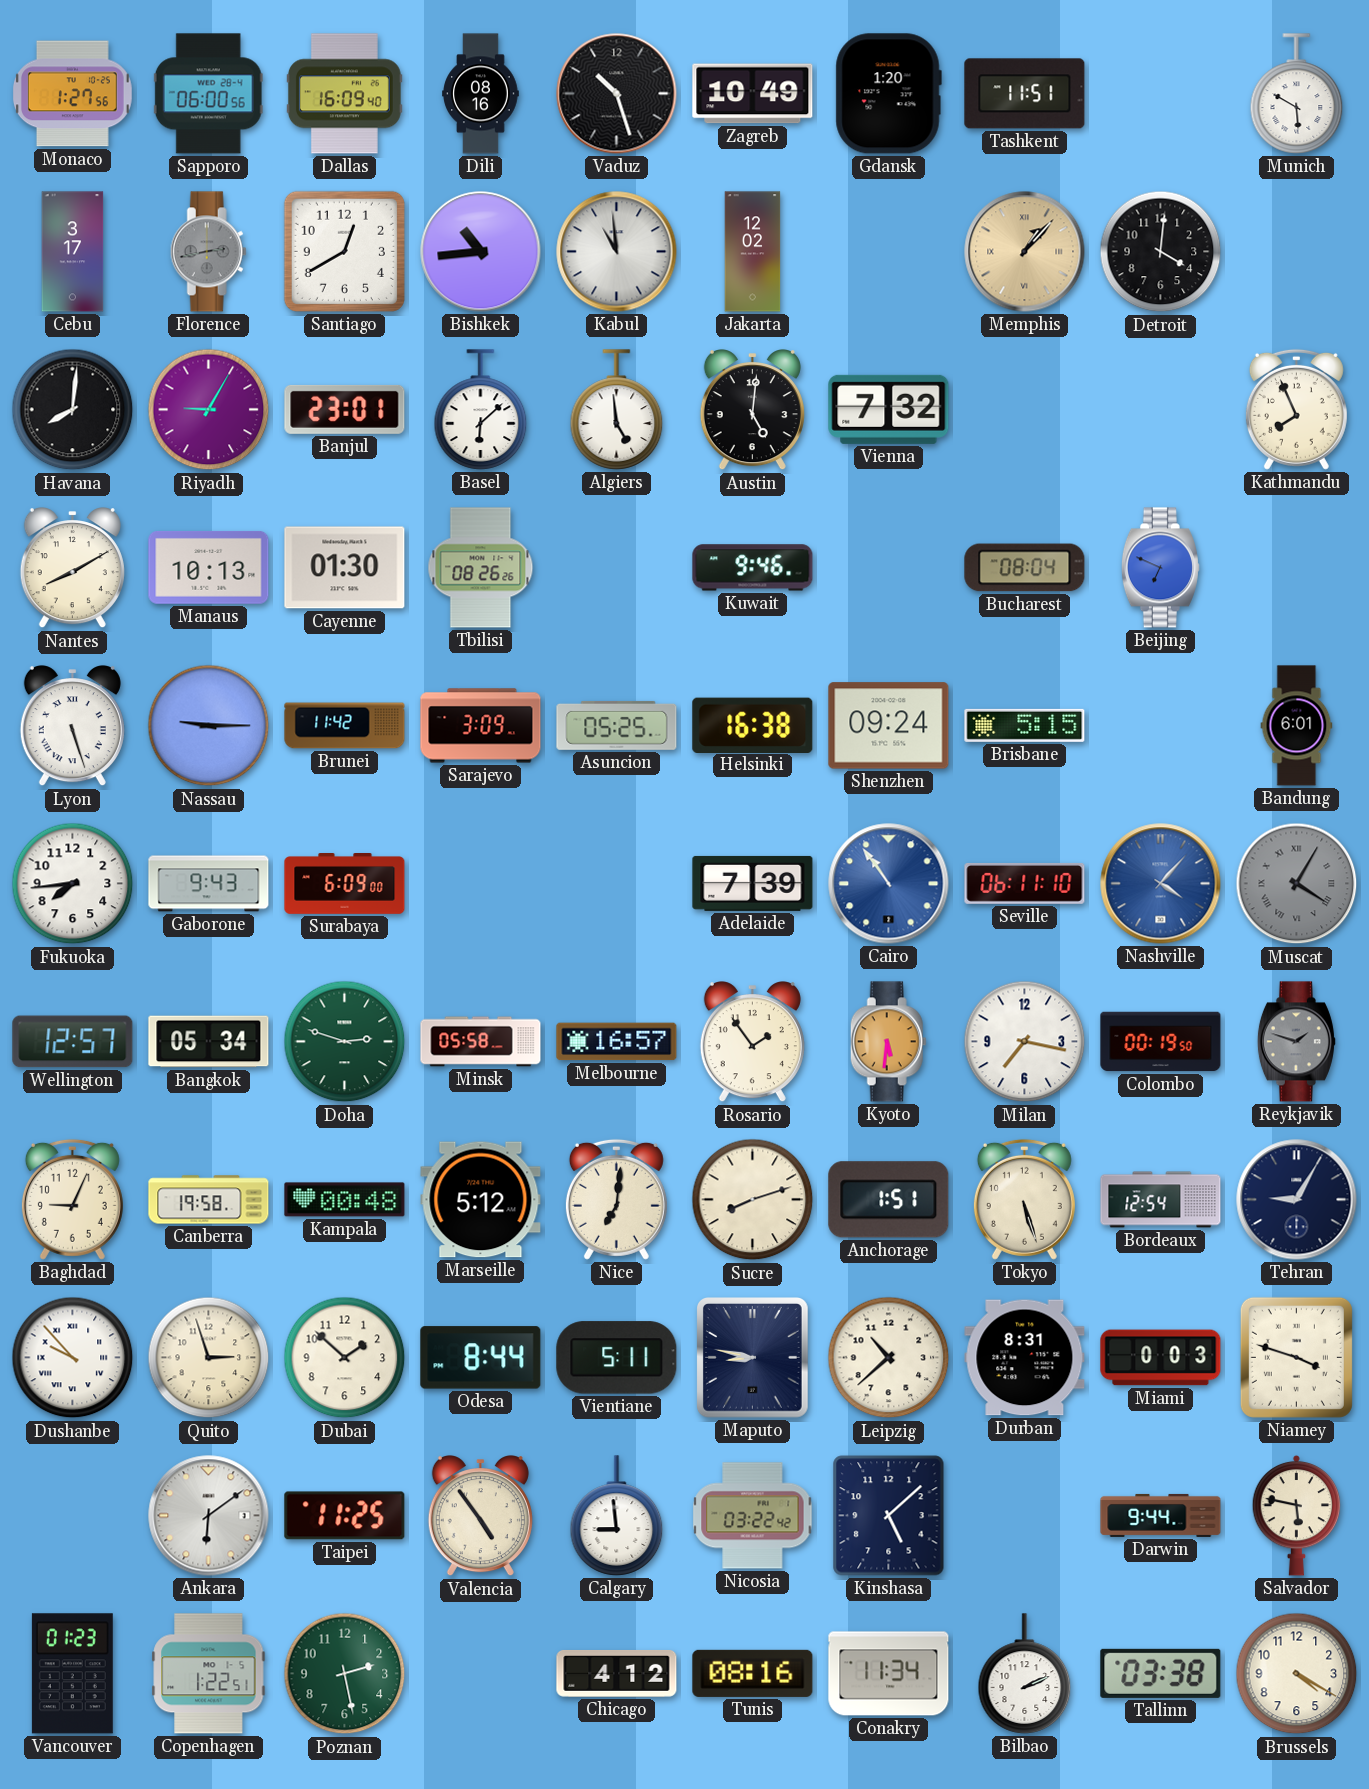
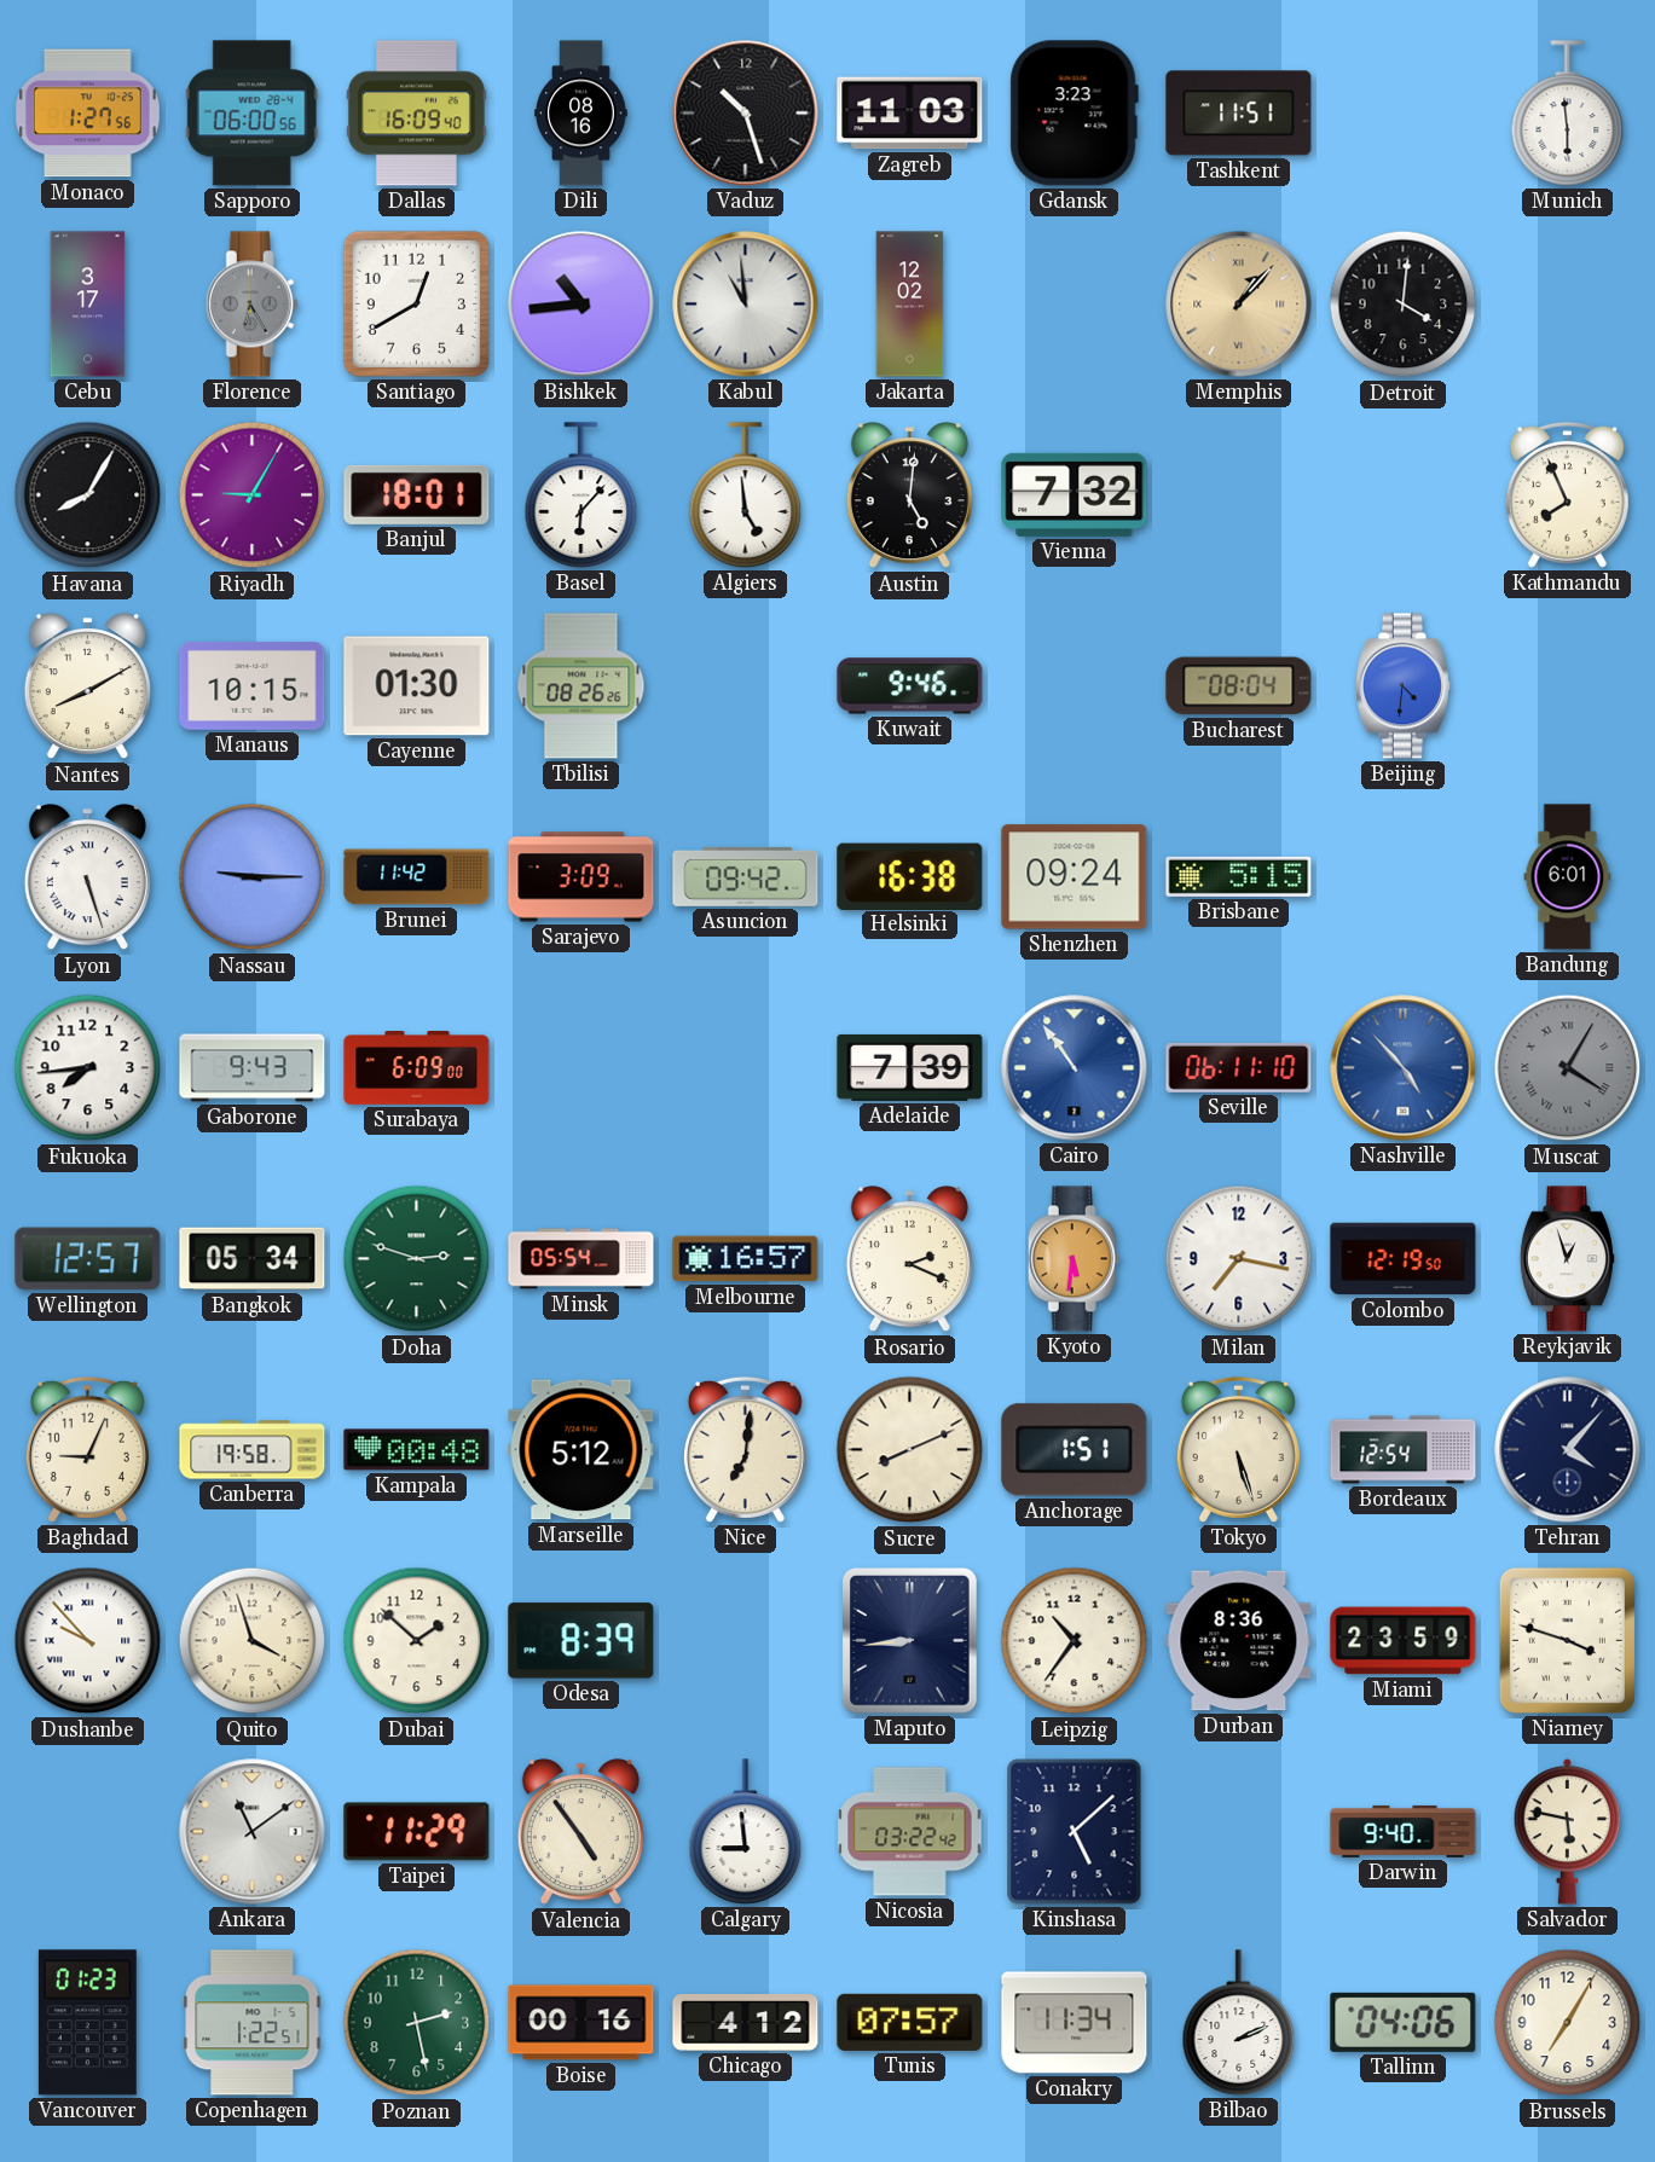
Zagreb: 10:49 -> 11:03 (910, 114)
Gdansk: 1:20 -> 3:23 (1074, 114)
Munich: 5:50 -> 5:59 (1568, 114)
Florence: 2:43 -> 6:25 (251, 305)
Havana: 8:01 -> 8:05 (88, 495)
Banjul: 23:01 -> 18:01 (417, 494)
Basel: 6:08 -> 6:07 (581, 495)
Manaus: 10:13 -> 10:15 (253, 685)
Beijing: 6:49 -> 4:31 (1402, 686)
Asuncion: 05:25 -> 09:42 (746, 876)
Nashville: 4:07 -> 4:53 (1404, 1068)
Minsk: 05:58 -> 05:54 (581, 1259)
Rosario: 1:54 -> 2:19 (909, 1259)
Colombo: 00:19 -> 12:19 (1404, 1259)
Reykjavik: 1:48 -> 12:57 (1567, 1259)
Reykjavik dial: grey -> white (1567, 1259)
Sucre: 8:12 -> 8:11 (910, 1450)
Tehran: 9:05 -> 4:07 (1568, 1450)
Quito: 2:57 -> 3:57 (253, 1641)
Odesa: 8:44 -> 8:39 (581, 1641)
Vientiane: 5:11 -> none (617, 1358)
Maputo: 8:47 -> 8:44 (910, 1641)
Leipzig: 10:38 -> 10:36 (1075, 1641)
Durban: 8:31 -> 8:36 (1239, 1641)
Miami: 0:03 -> 23:59 (1404, 1641)
Ankara: 6:09 -> 11:09 (253, 1832)
Taipei: 11:25 -> 11:29 (417, 1832)
Darwin: 9:44 -> 9:40 (1404, 1831)
Boise: none -> 00:16 (581, 2023)
Tunis: 08:16 -> 07:57 (910, 2022)
Tallinn: 03:38 -> 04:06 (1404, 2022)
Brussels: 4:20 -> 7:05 (1568, 2023)
